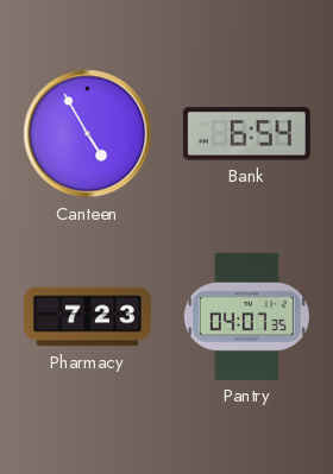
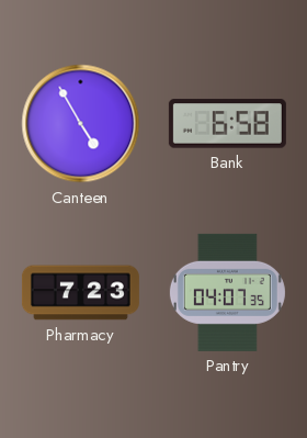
Bank: 6:54 -> 6:58 (227, 124)
